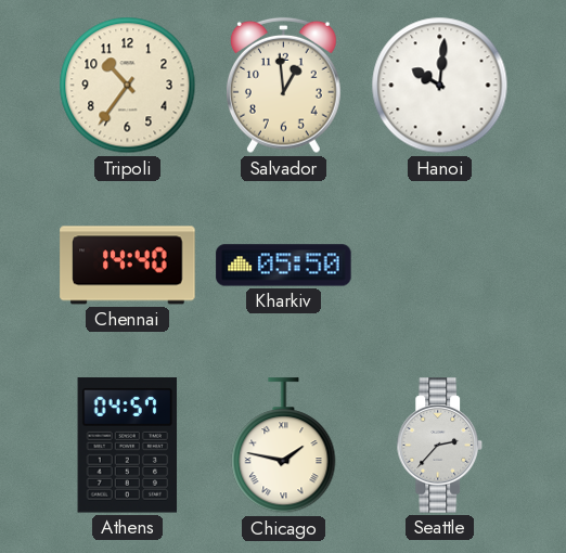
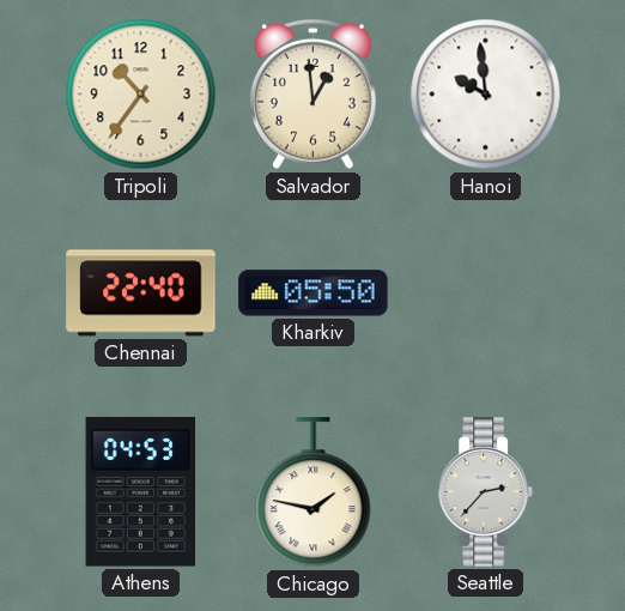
Hanoi: 10:01 -> 9:59 (486, 95)
Chennai: 14:40 -> 22:40 (141, 294)
Athens: 04:57 -> 04:53 (141, 492)
